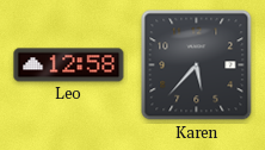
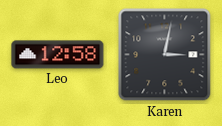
Karen: 5:37 -> 3:02 (165, 55)
